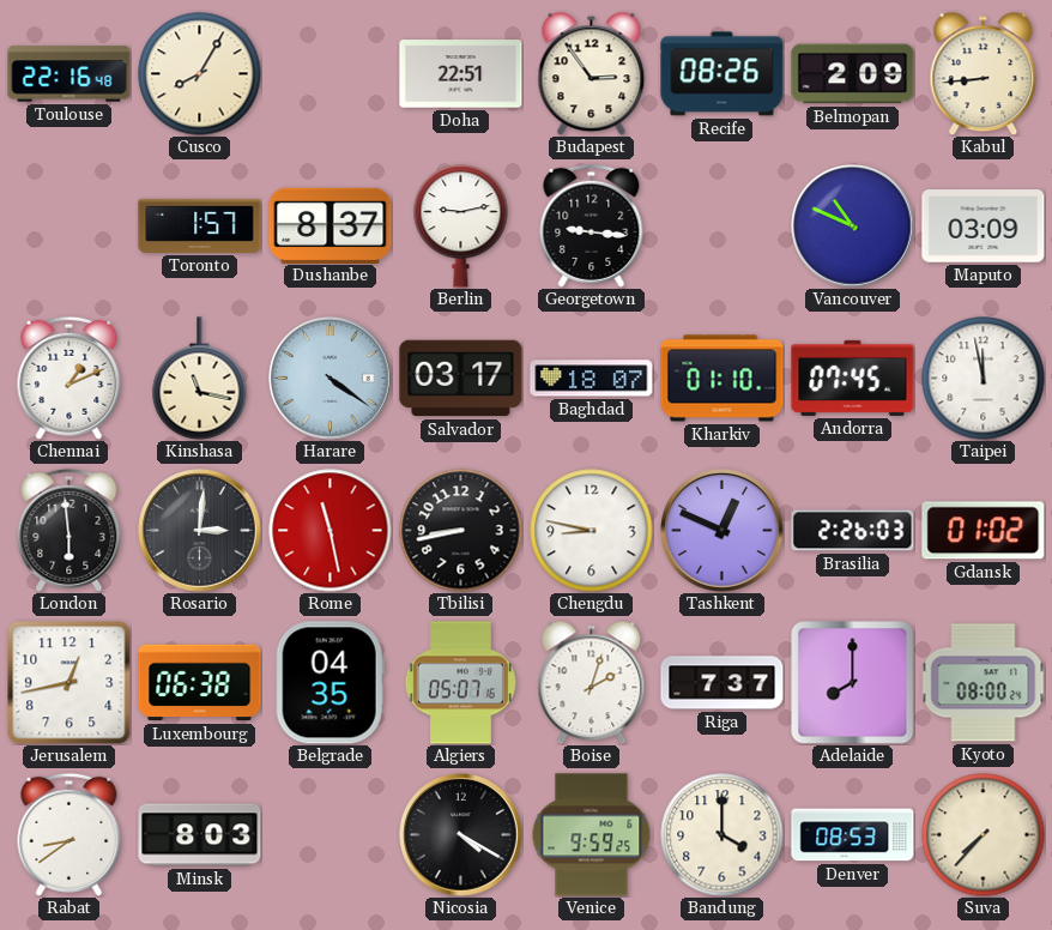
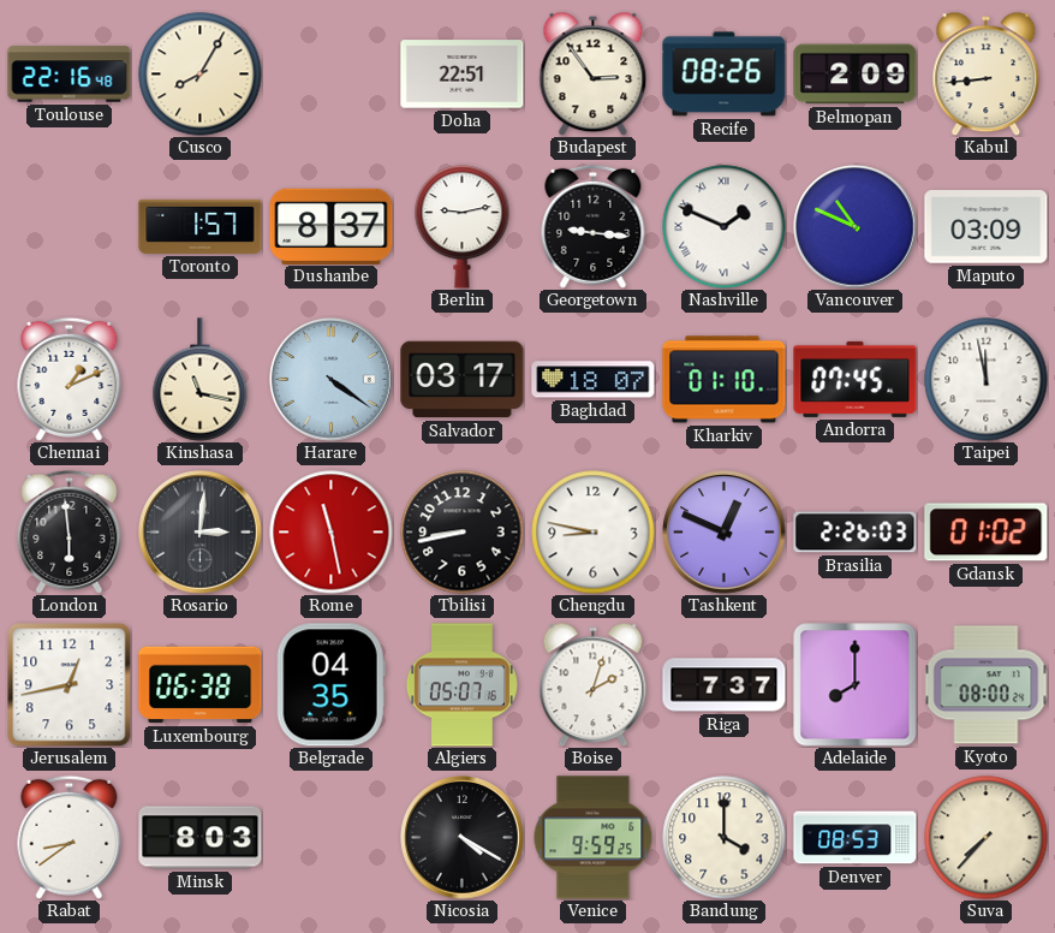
Nashville: none -> 1:49 (725, 227)
